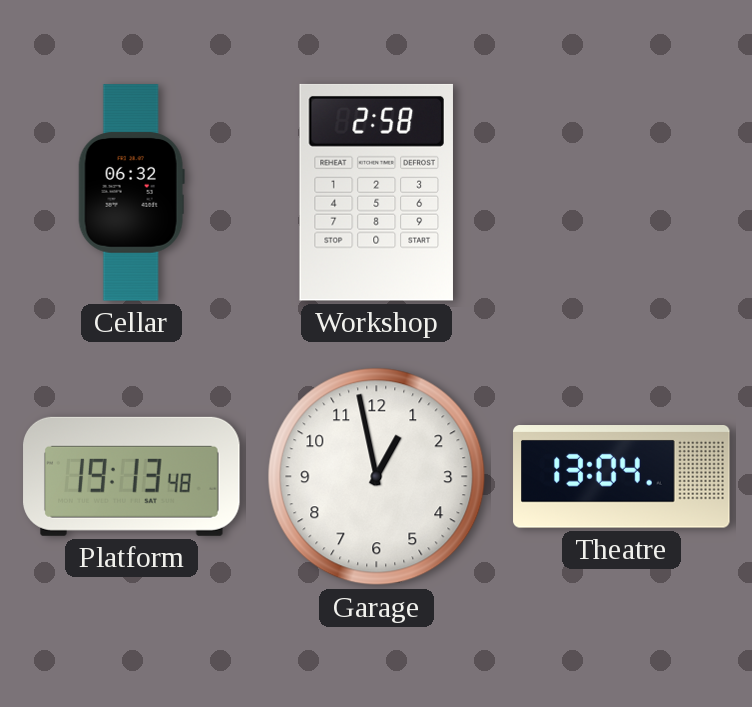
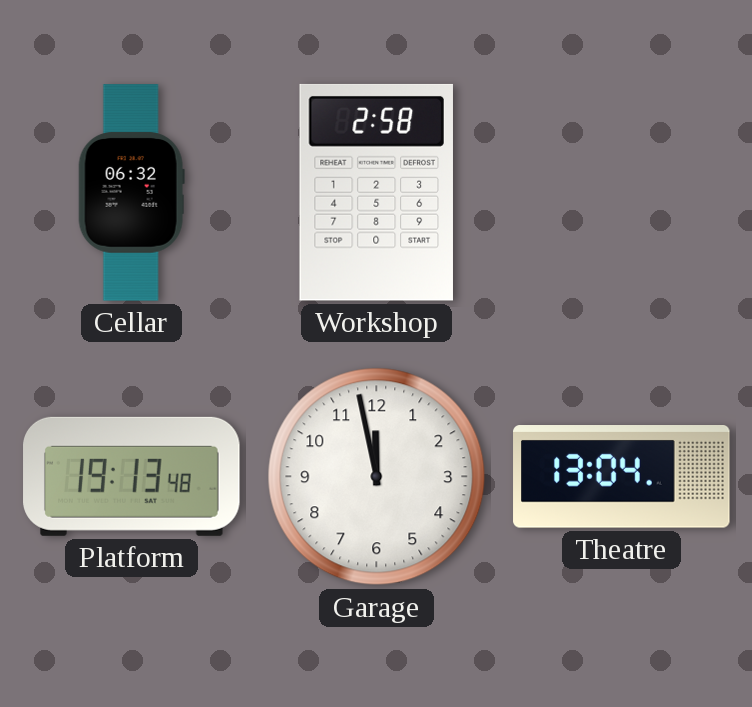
Garage: 12:58 -> 11:58 (377, 477)
